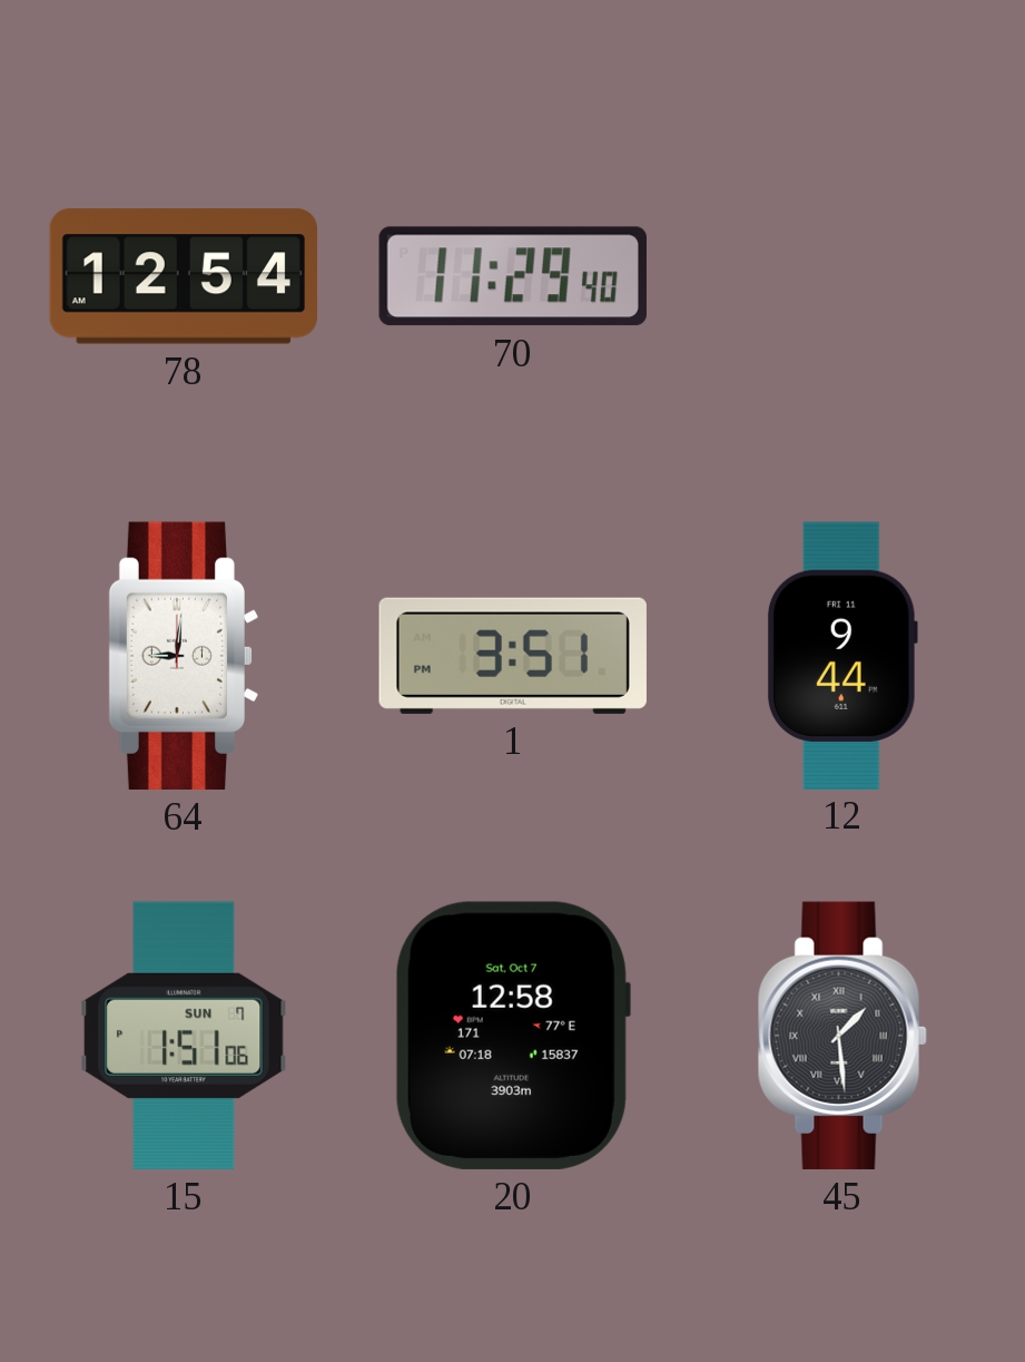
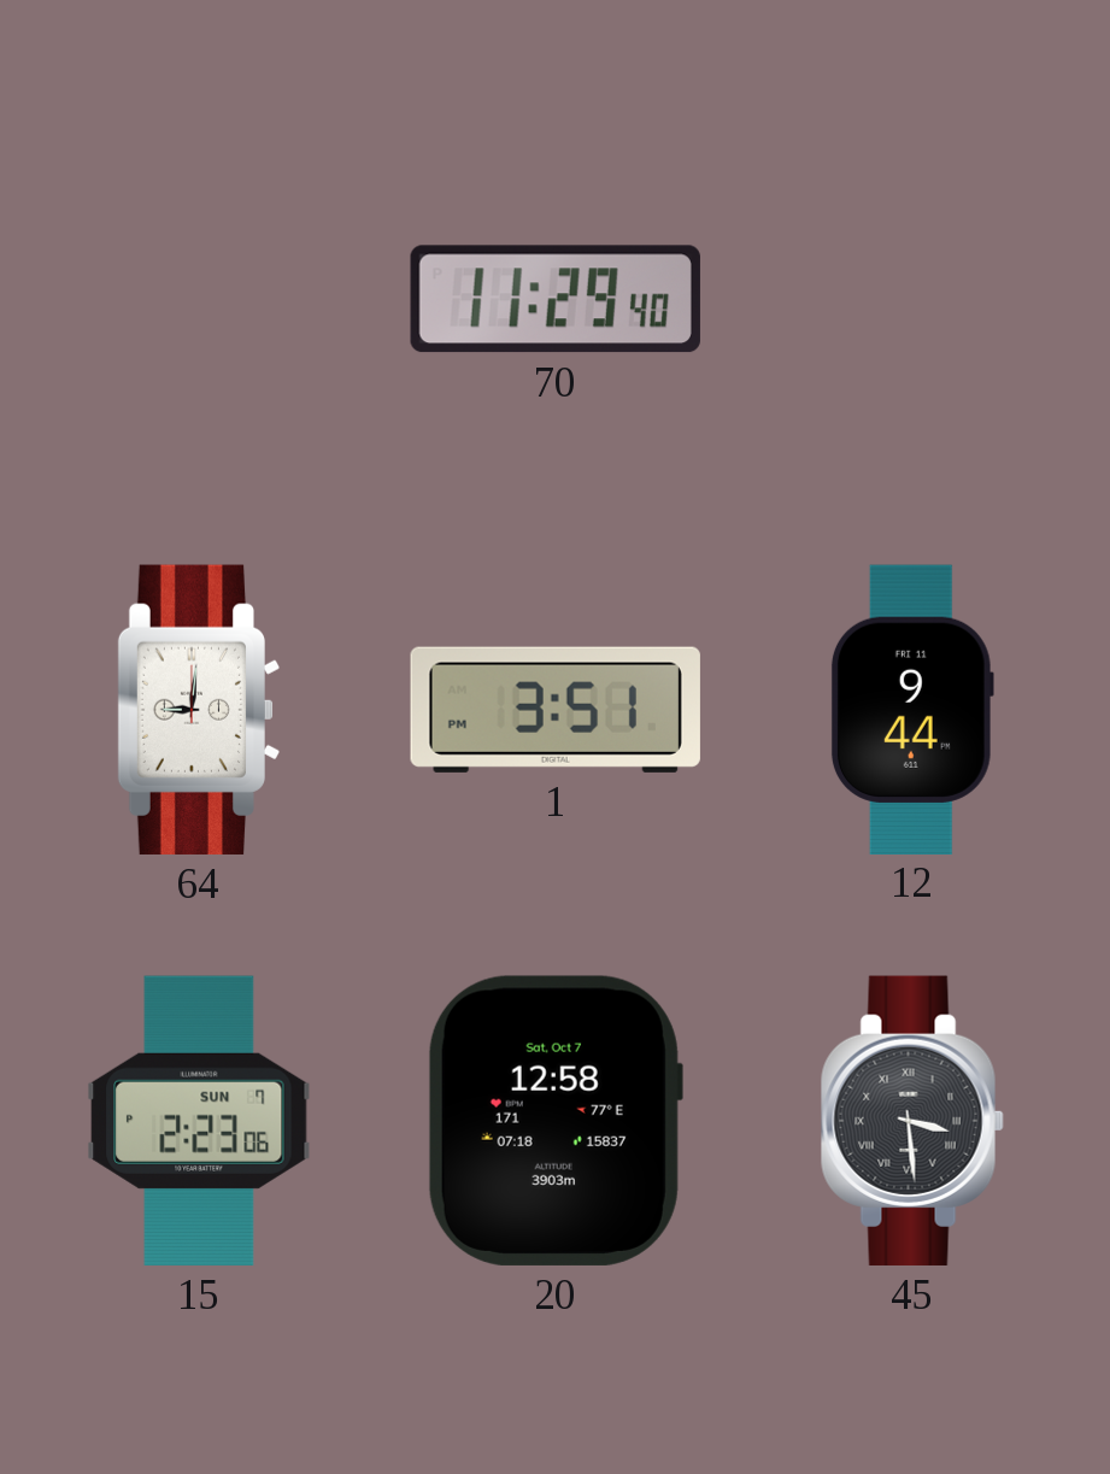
78: 12:54 -> none (183, 276)
15: 1:51 -> 2:23 (199, 1121)
45: 1:29 -> 3:29 (912, 1121)
